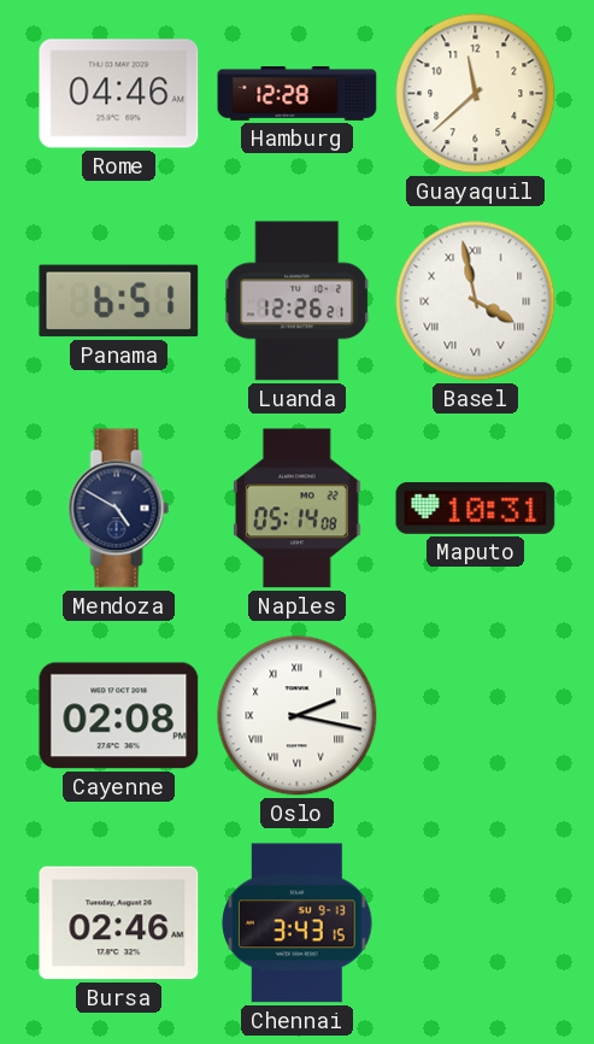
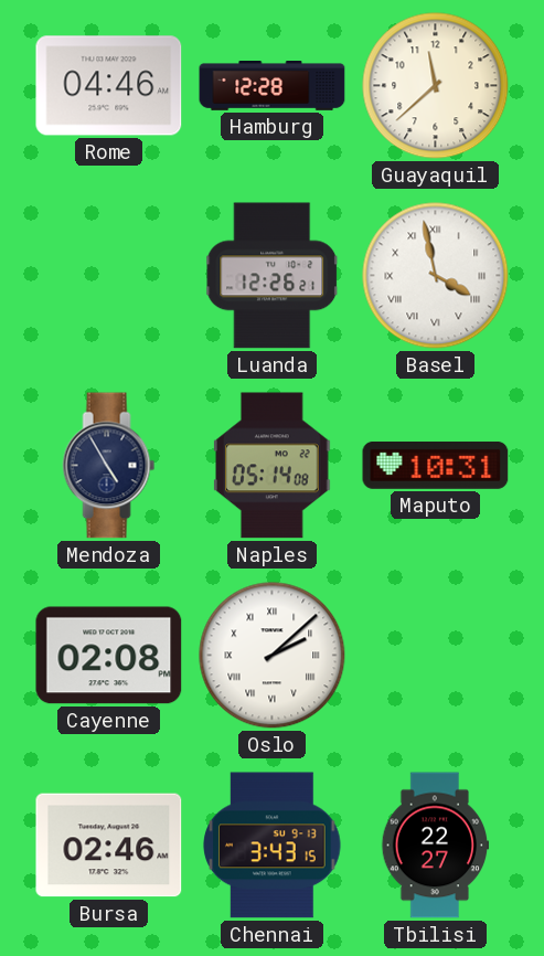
Panama: 6:51 -> none (119, 301)
Mendoza: 4:50 -> 4:55 (109, 466)
Oslo: 2:17 -> 2:08 (273, 656)
Tbilisi: none -> 22:27 (436, 846)
